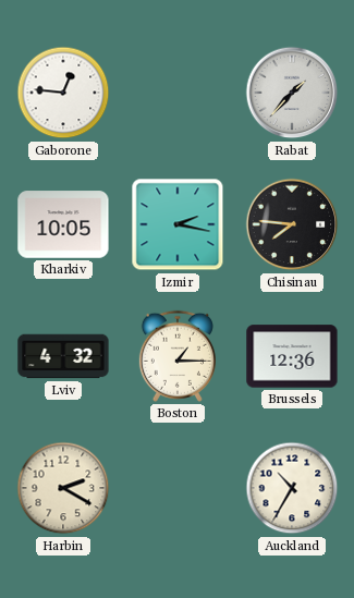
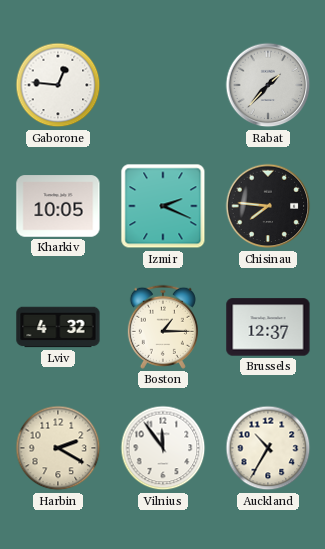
Izmir: 2:17 -> 2:19 (163, 206)
Brussels: 12:36 -> 12:37 (268, 327)
Vilnius: none -> 11:54 (163, 448)
